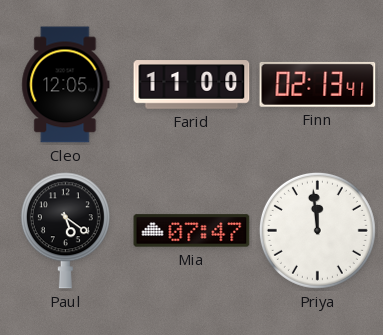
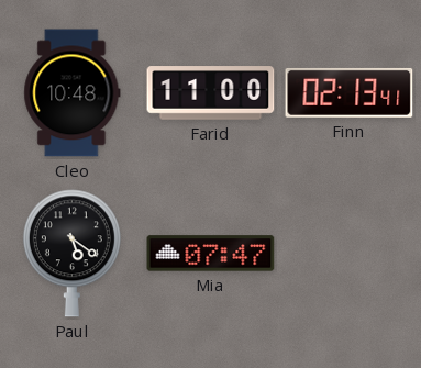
Cleo: 12:05 -> 10:48 (73, 93)
Priya: 11:59 -> none (317, 230)
